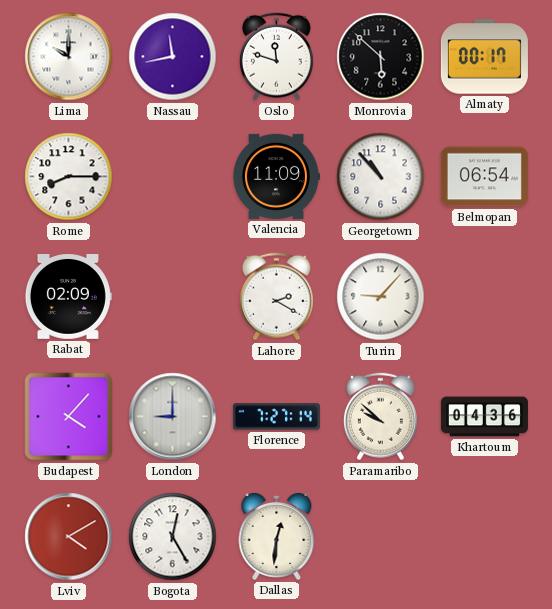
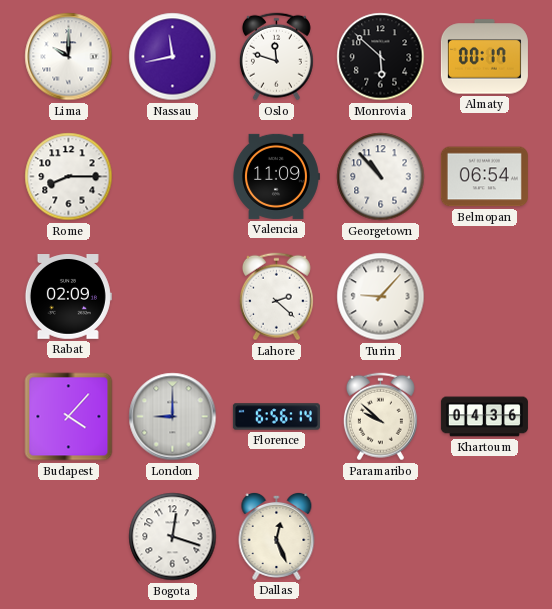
Lahore: 2:20 -> 2:22 (276, 297)
Florence: 7:27 -> 6:56 (276, 417)
Lviv: 4:10 -> none (69, 537)
Bogota: 12:25 -> 12:18 (173, 537)
Dallas: 12:31 -> 12:26 (277, 536)
